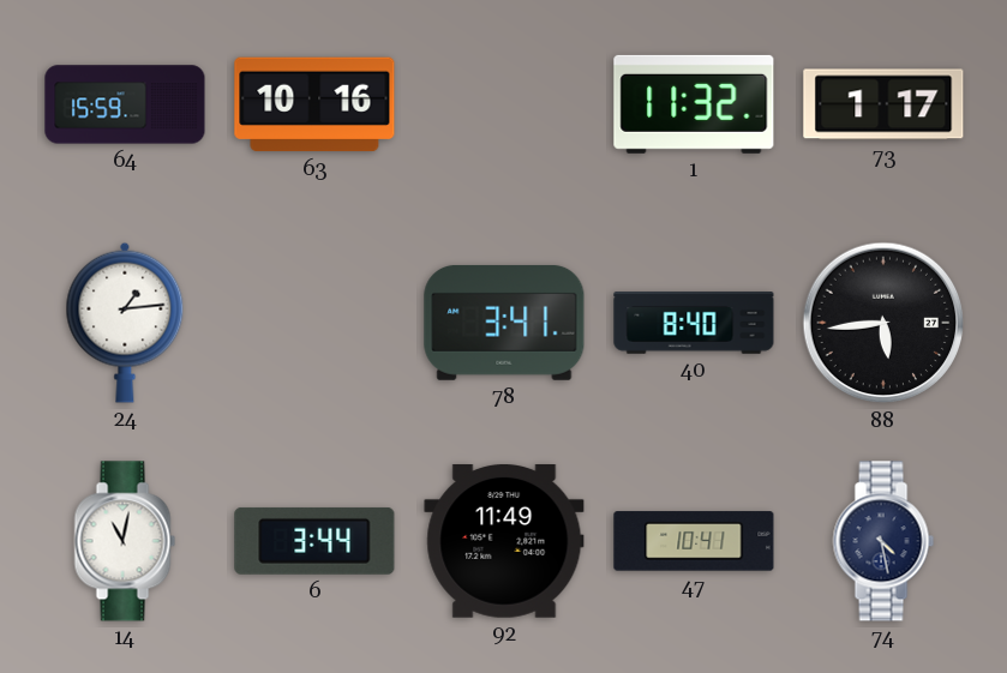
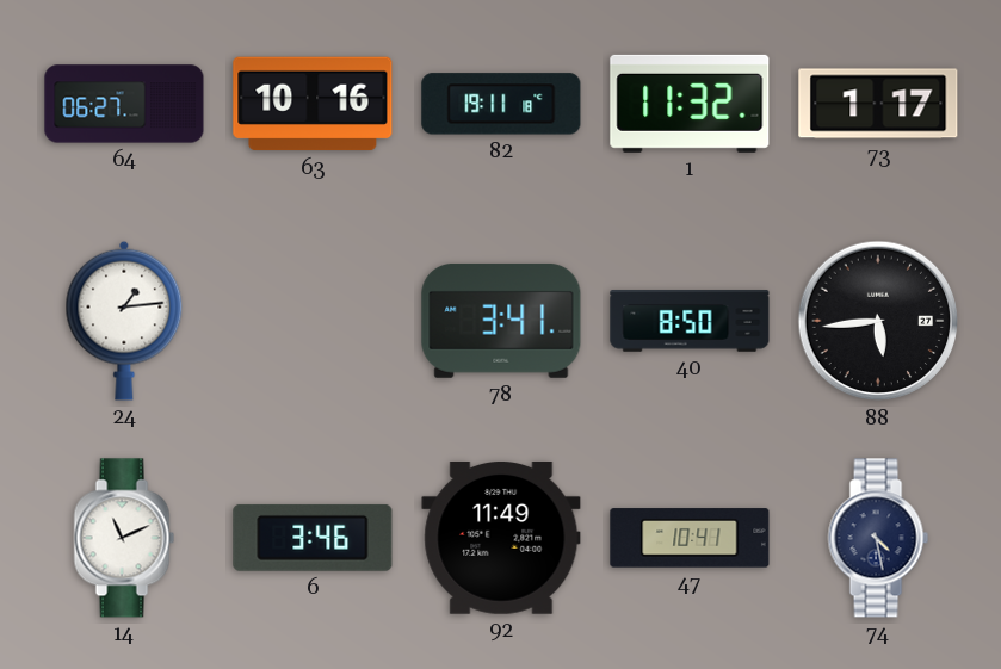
64: 15:59 -> 06:27 (124, 104)
82: none -> 19:11 (501, 104)
40: 8:40 -> 8:50 (690, 321)
14: 11:02 -> 11:11 (124, 538)
6: 3:44 -> 3:46 (313, 538)
